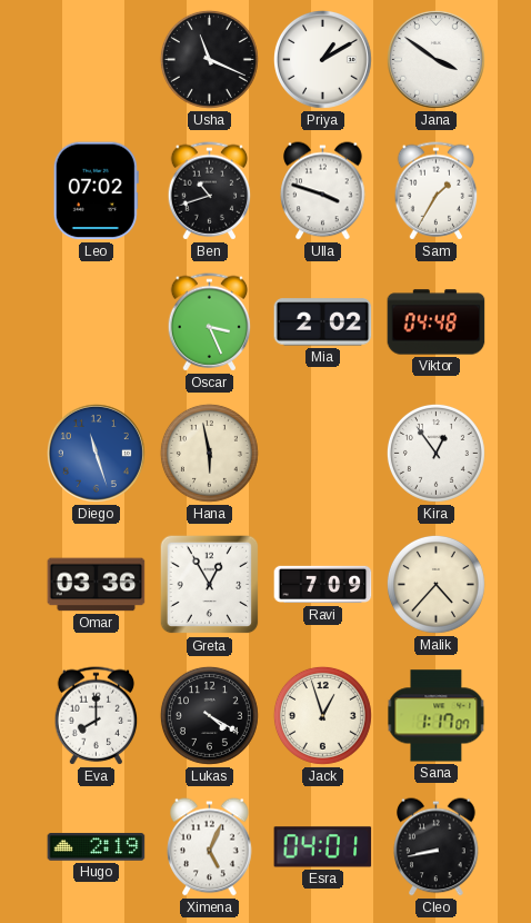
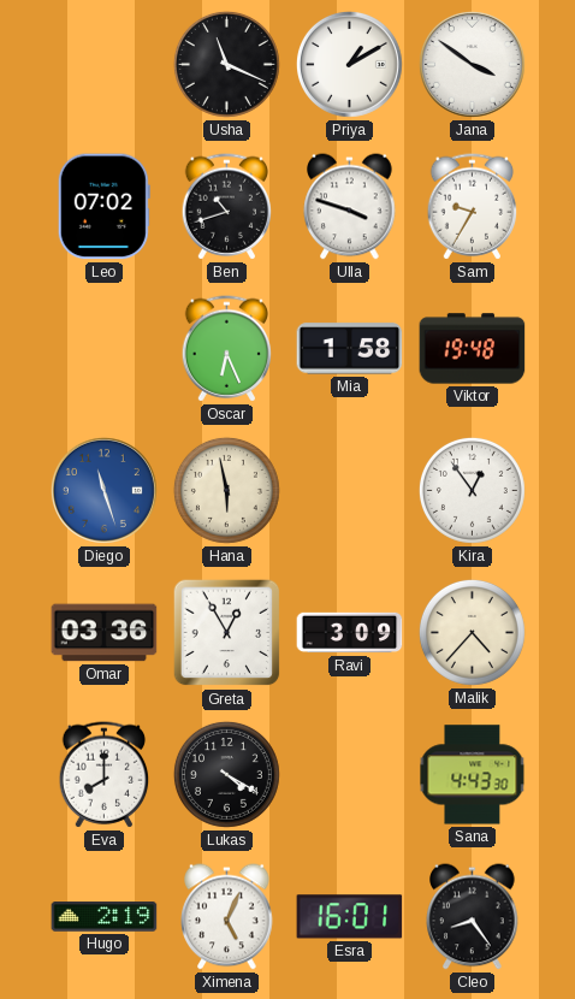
Sam: 1:35 -> 9:35 (473, 207)
Oscar: 3:26 -> 6:26 (227, 349)
Mia: 2:02 -> 1:58 (350, 349)
Viktor: 04:48 -> 19:48 (473, 349)
Ravi: 7:09 -> 3:09 (350, 633)
Jack: 12:57 -> none (322, 715)
Sana: 1:17 -> 4:43 (473, 775)
Esra: 04:01 -> 16:01 (350, 917)
Cleo: 8:43 -> 8:24 (473, 917)
